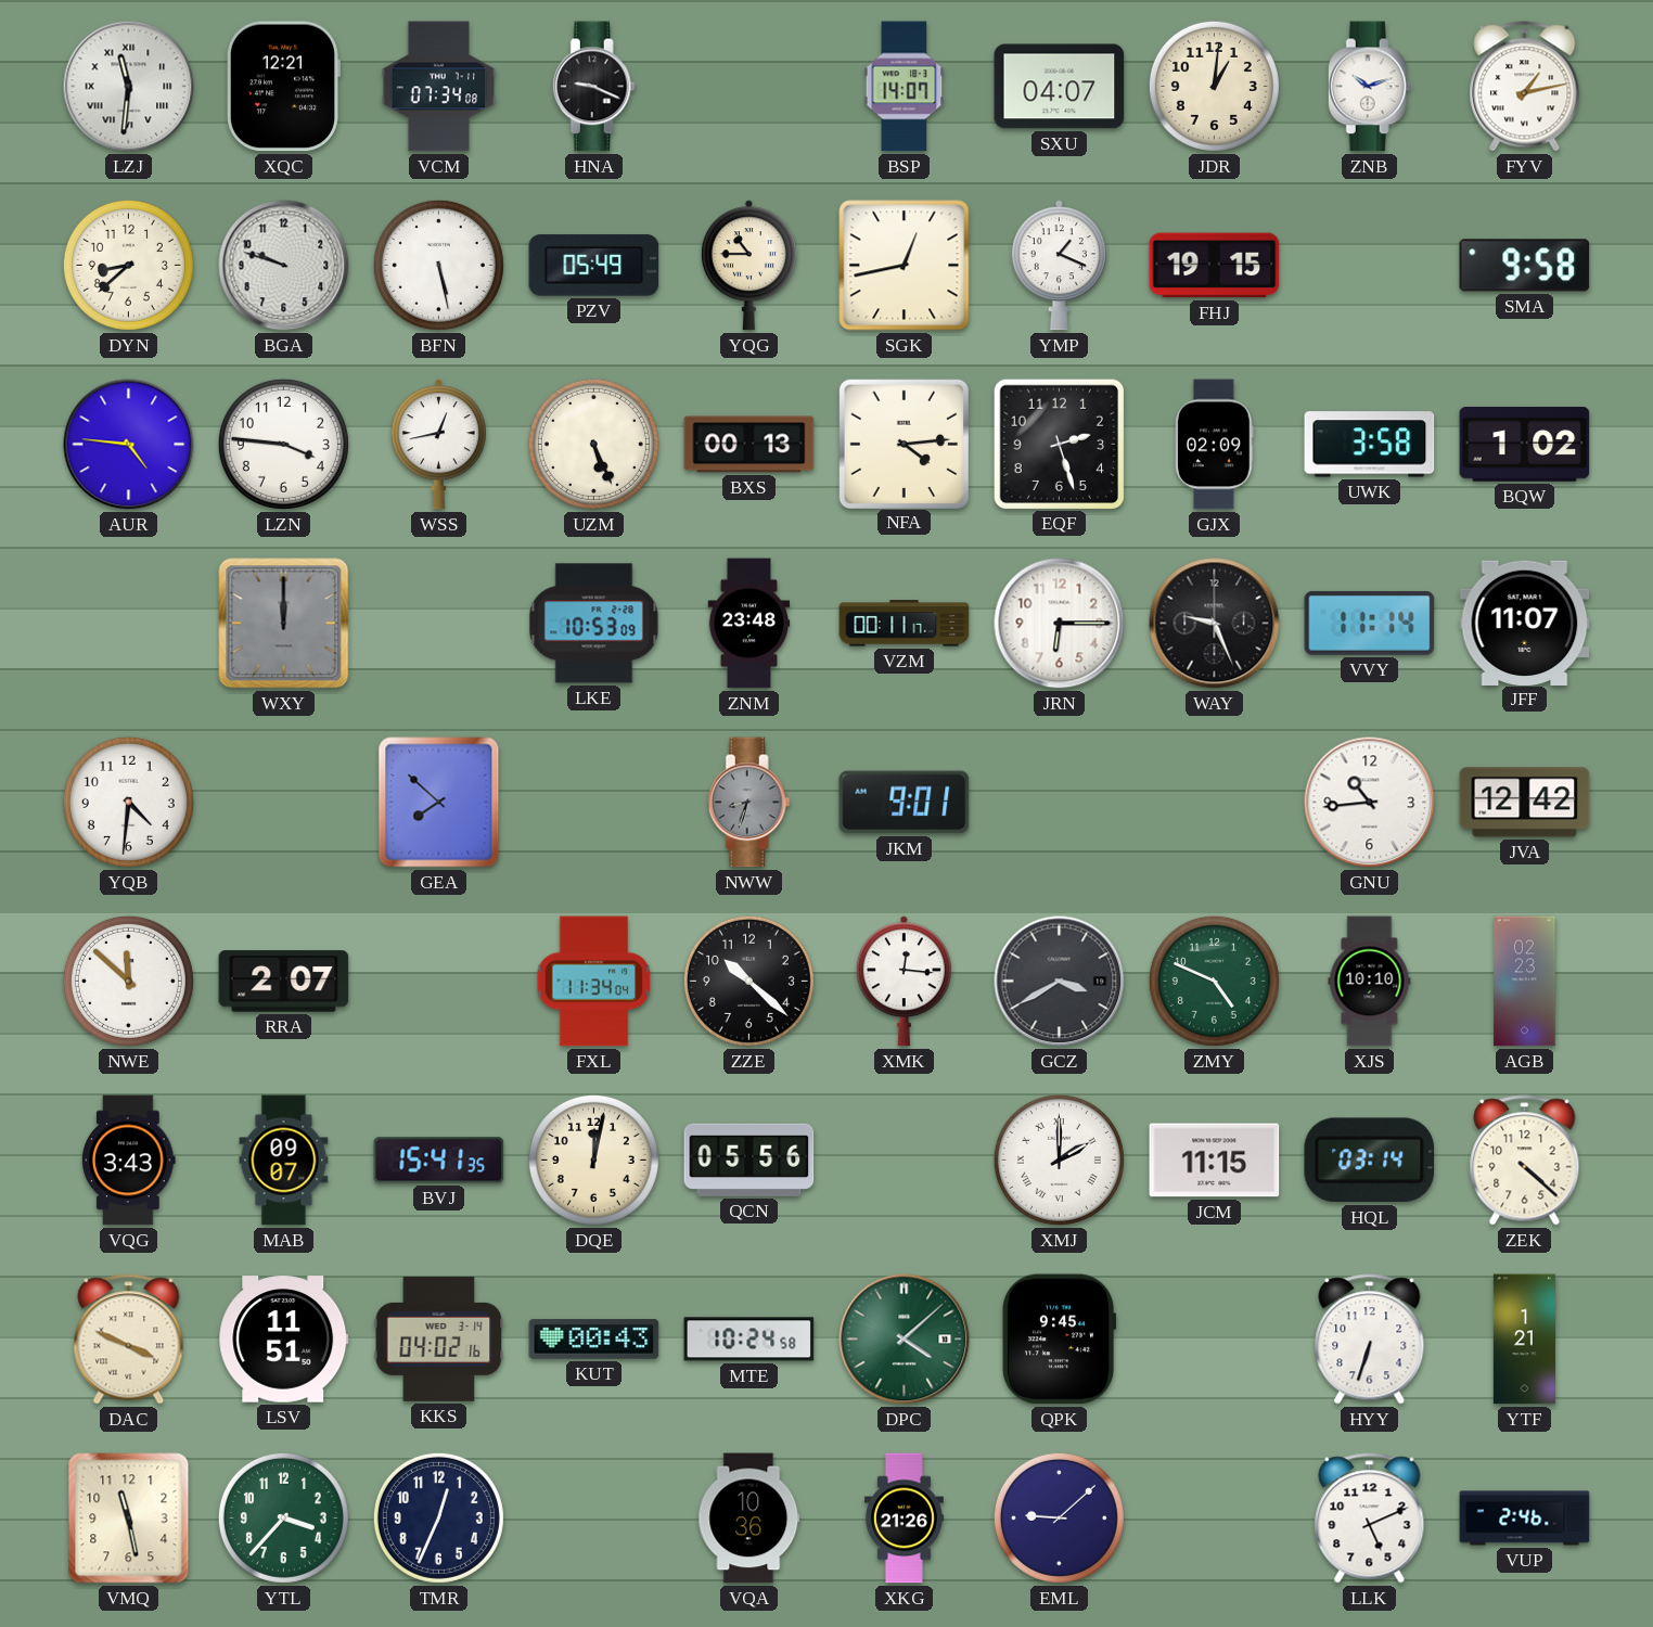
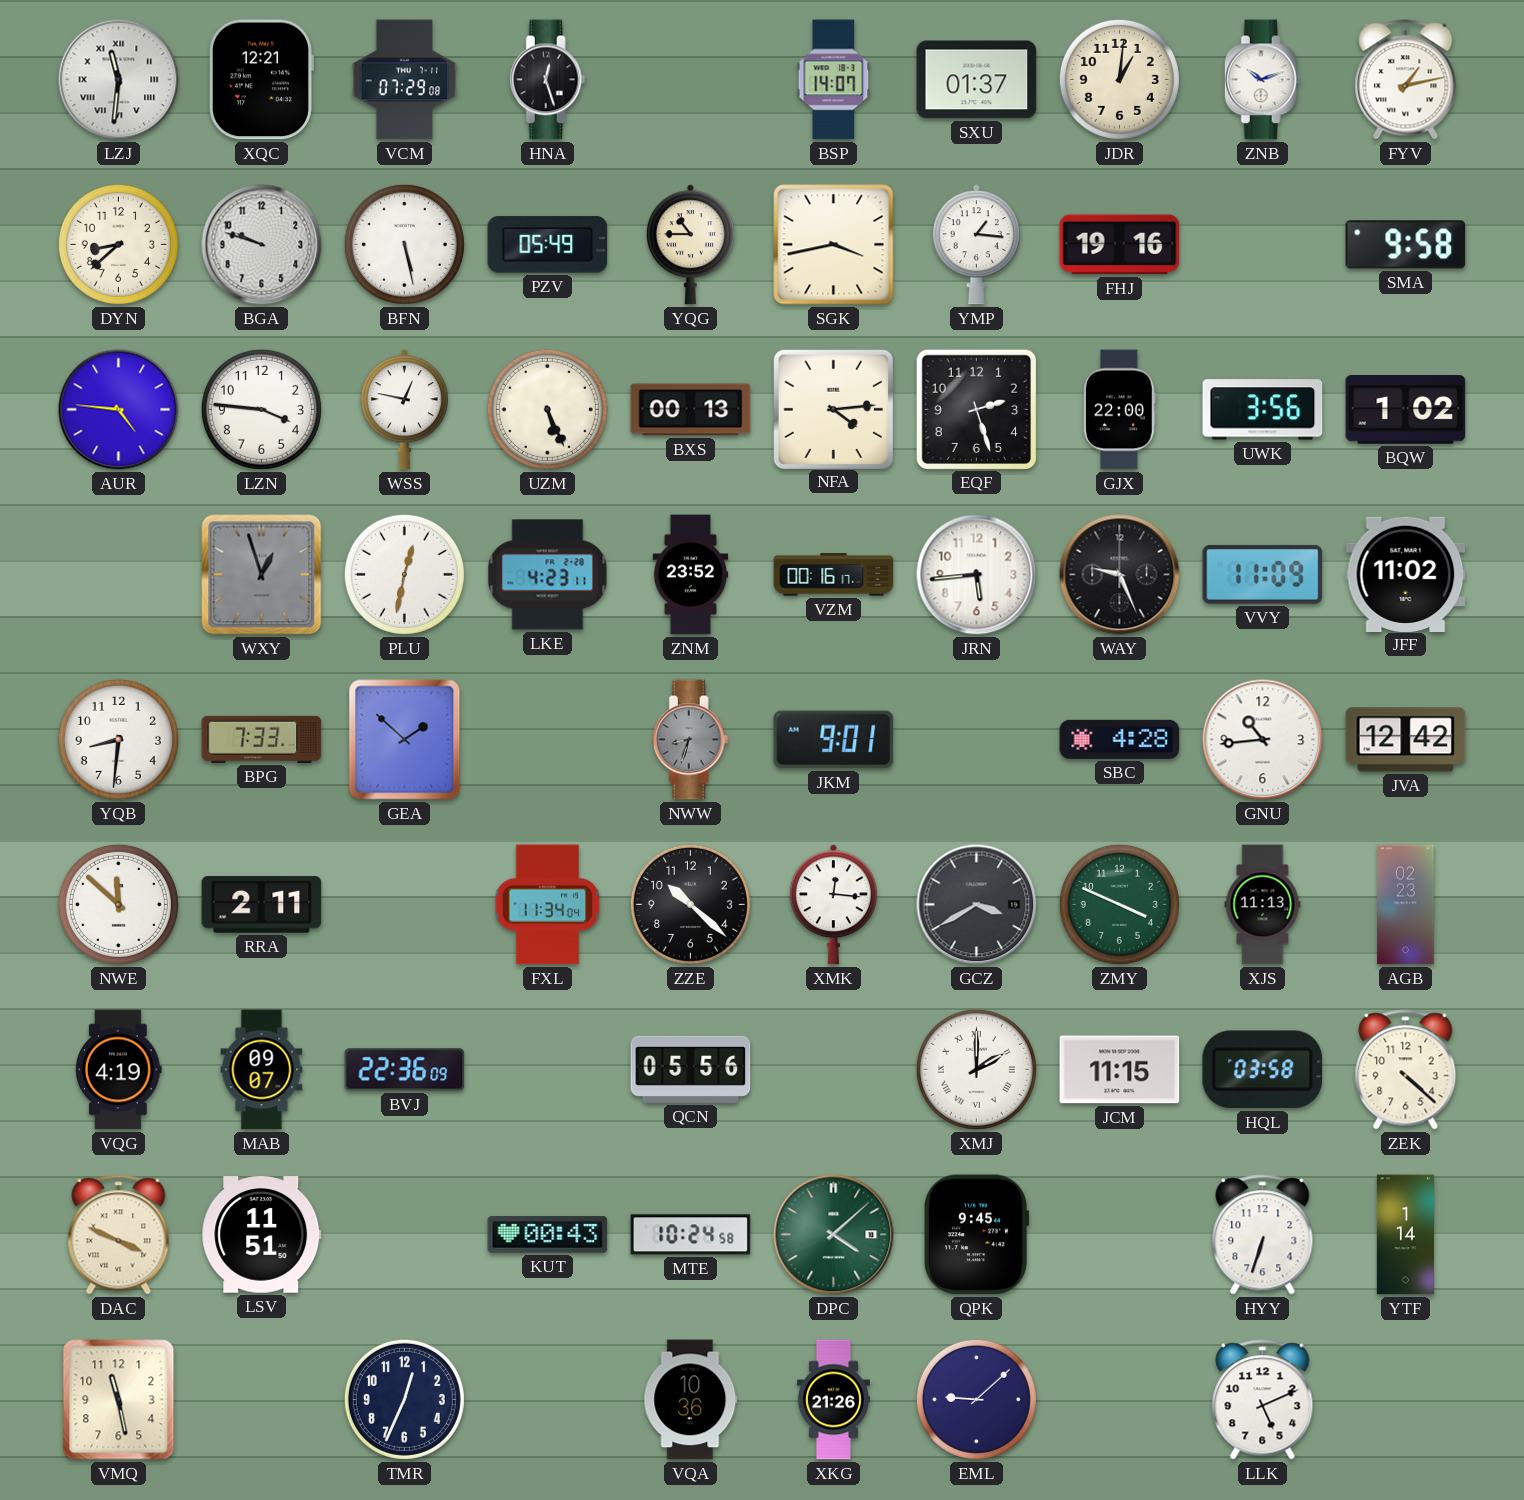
VCM: 07:34 -> 07:29 (405, 80)
HNA: 9:19 -> 12:27 (547, 80)
SXU: 04:07 -> 01:37 (977, 80)
SGK: 12:43 -> 3:43 (834, 245)
YMP: 1:19 -> 1:16 (976, 245)
FHJ: 19:15 -> 19:16 (1120, 245)
WSS: 12:43 -> 12:47 (404, 410)
GJX: 02:09 -> 22:00 (1120, 410)
UWK: 3:58 -> 3:56 (1263, 410)
WXY: 12:00 -> 12:57 (262, 575)
PLU: none -> 12:32 (404, 574)
LKE: 10:53 -> 4:23 (548, 575)
ZNM: 23:48 -> 23:52 (691, 575)
VZM: 00:11 -> 00:16 (834, 575)
JRN: 6:15 -> 5:44 (977, 575)
VVY: 11:14 -> 11:09 (1263, 574)
JFF: 11:07 -> 11:02 (1406, 574)
YQB: 4:31 -> 8:31 (118, 739)
BPG: none -> 7:33 (262, 739)
GEA: 7:52 -> 1:52 (405, 740)
SBC: none -> 4:28 (1120, 739)
RRA: 2:07 -> 2:11 (262, 905)
ZMY: 4:49 -> 3:49 (1119, 904)
XJS: 10:10 -> 11:13 (1263, 905)
VQG: 3:43 -> 4:19 (119, 1070)
BVJ: 15:41 -> 22:36 (405, 1070)
DQE: 12:02 -> none (593, 1160)
HQL: 03:14 -> 03:58 (1263, 1070)
KKS: 04:02 -> none (439, 1338)
YTF: 1:21 -> 1:14 (1405, 1235)
YTL: 3:37 -> none (283, 1517)
VUP: 2:46 -> none (1525, 1519)
